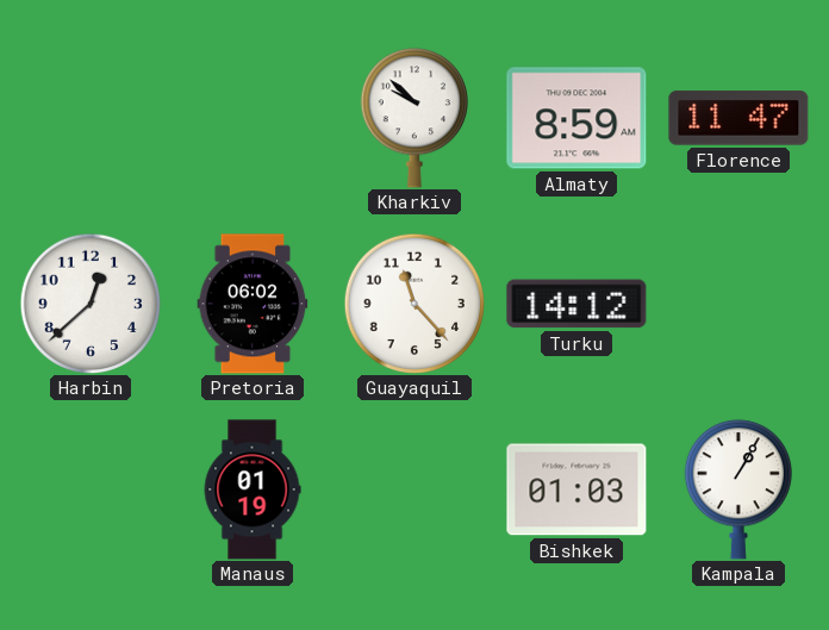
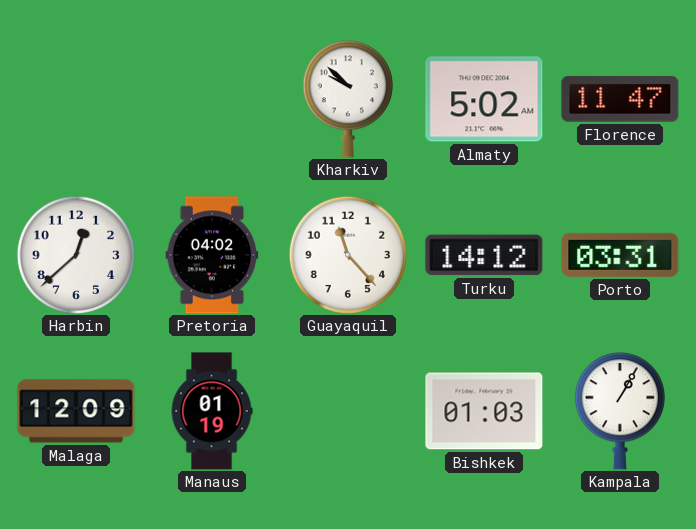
Almaty: 8:59 -> 5:02 (484, 99)
Pretoria: 06:02 -> 04:02 (212, 255)
Porto: none -> 03:31 (620, 255)
Malaga: none -> 12:09 (76, 411)
